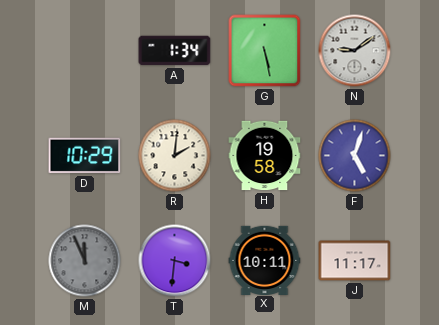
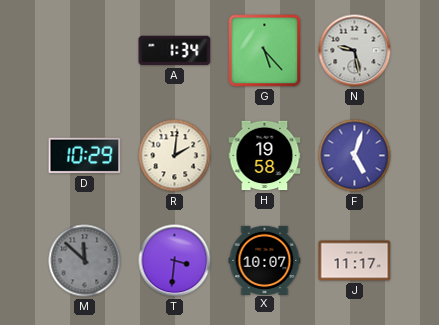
G: 5:28 -> 5:23 (265, 51)
N: 9:09 -> 9:28 (355, 51)
M: 11:56 -> 11:52 (85, 261)
X: 10:11 -> 10:07 (265, 260)
